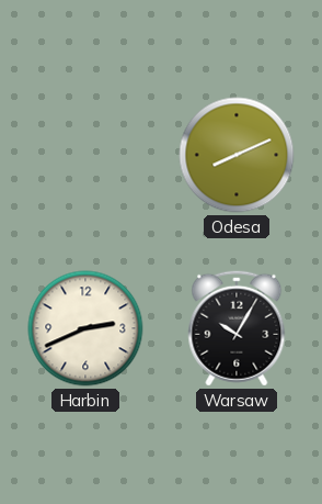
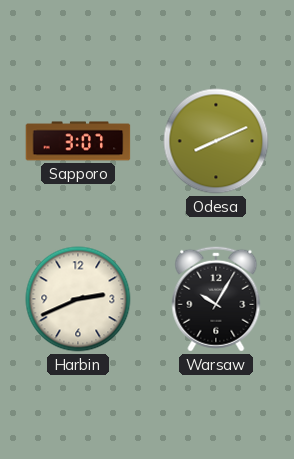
Sapporo: none -> 3:07 (78, 141)
